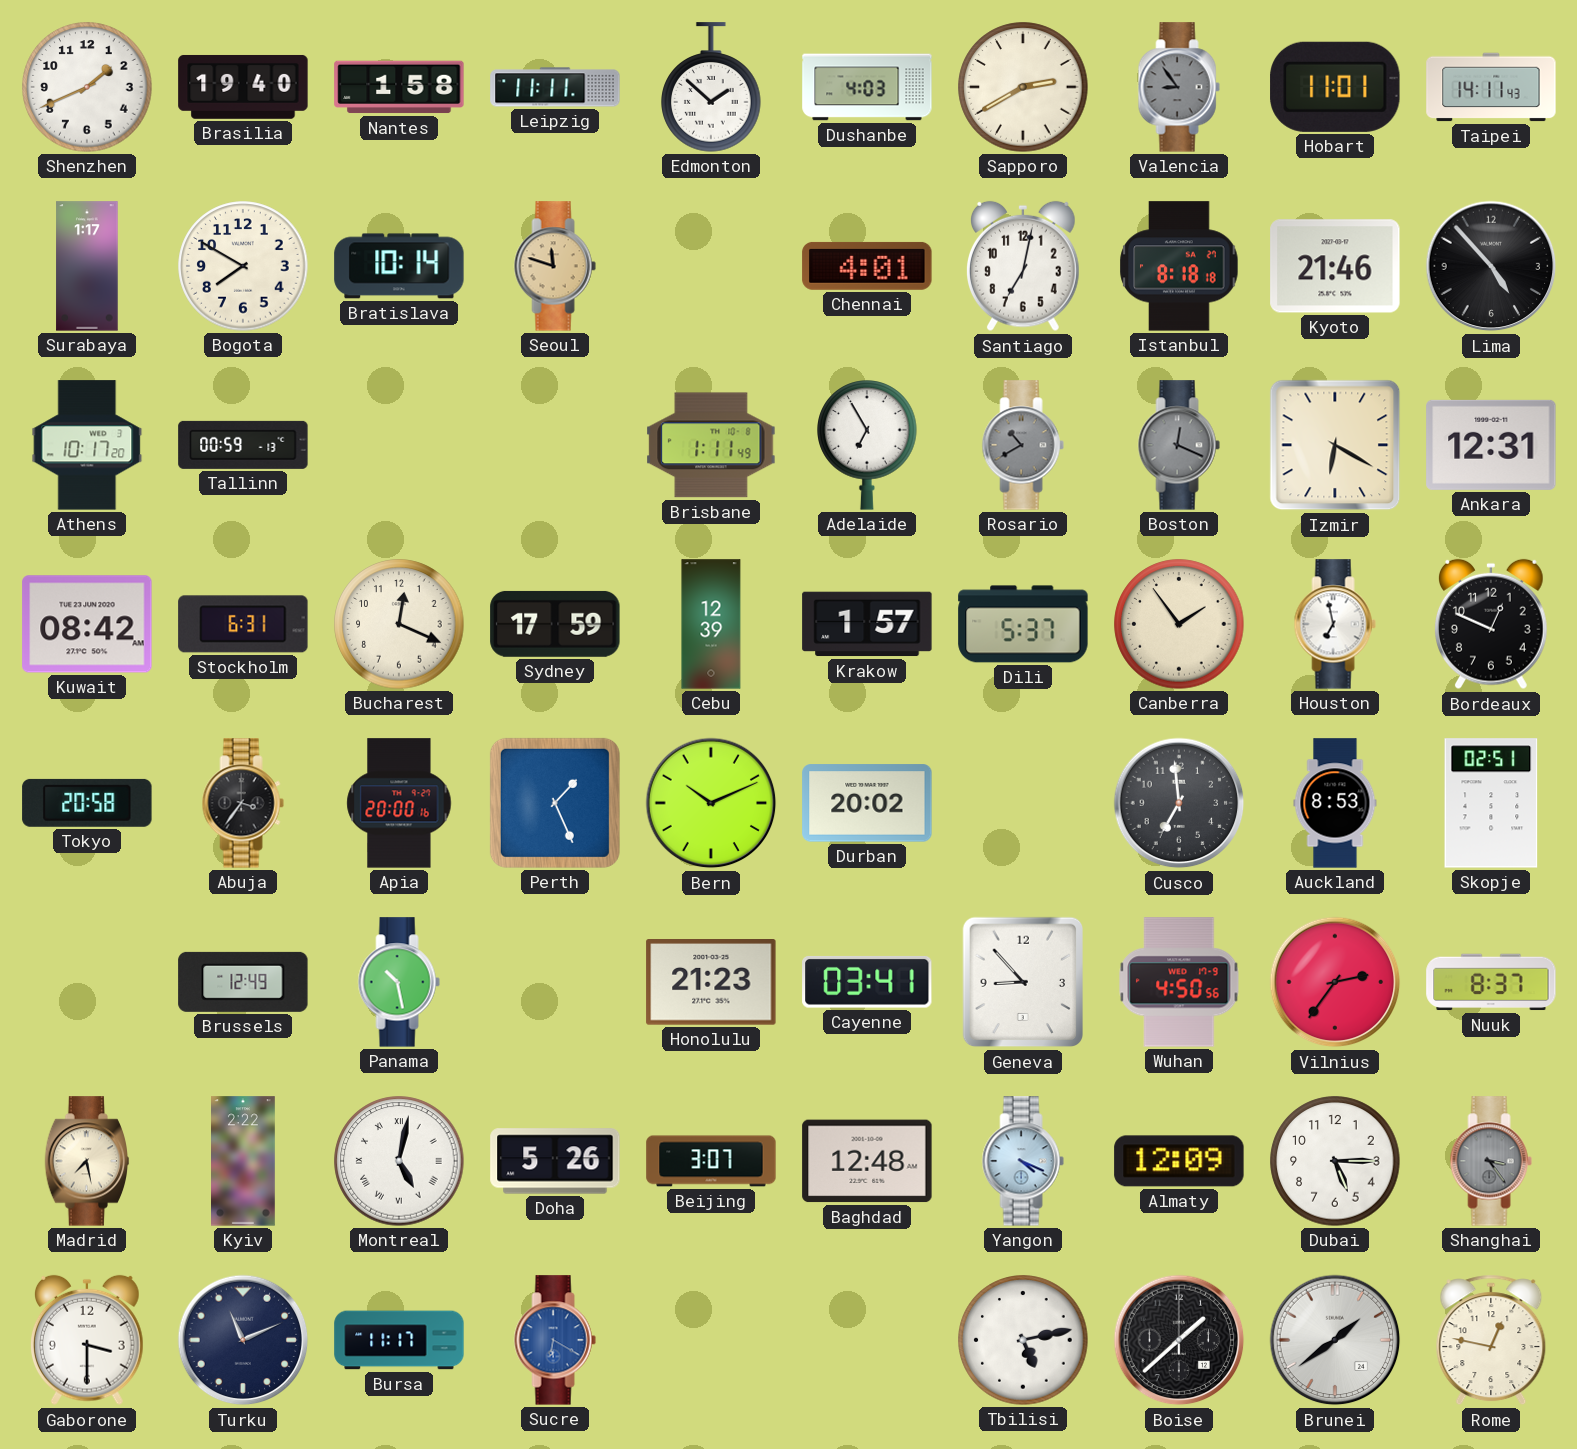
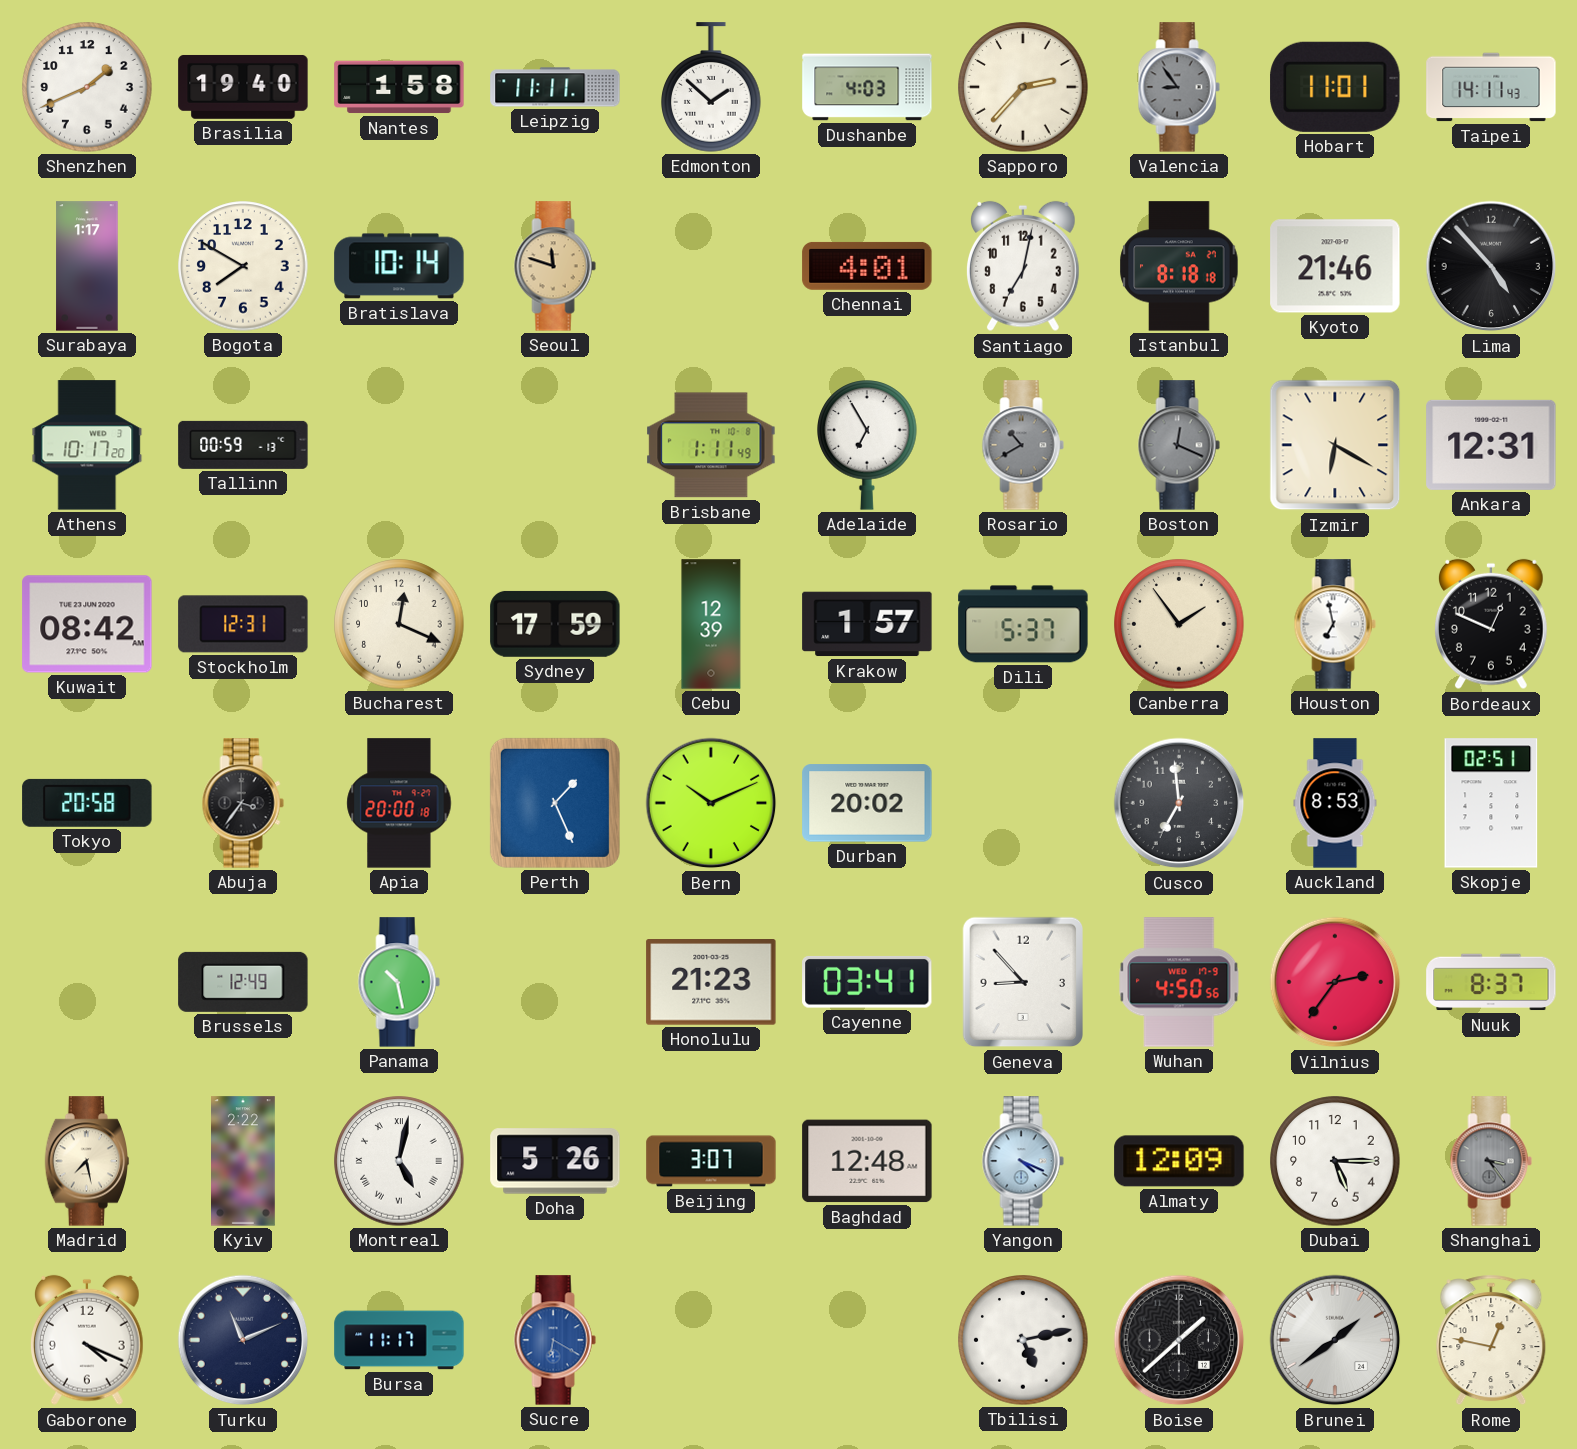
Sapporo: 2:40 -> 2:37 (1023, 87)
Stockholm: 6:31 -> 12:31 (243, 624)
Apia: 20:00:16 -> 20:00:18 (399, 803)
Gaborone: 3:30 -> 4:19 (88, 1340)
